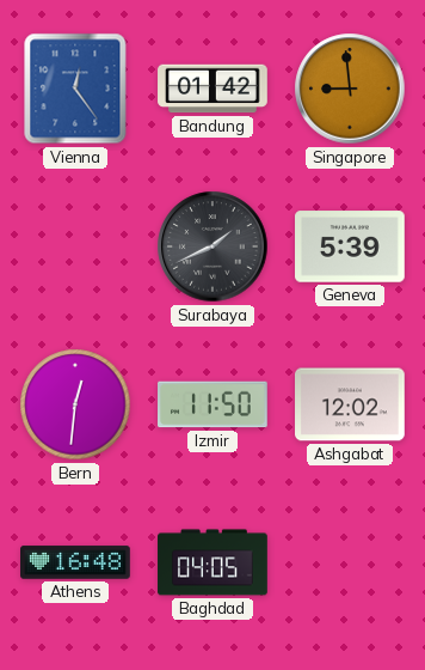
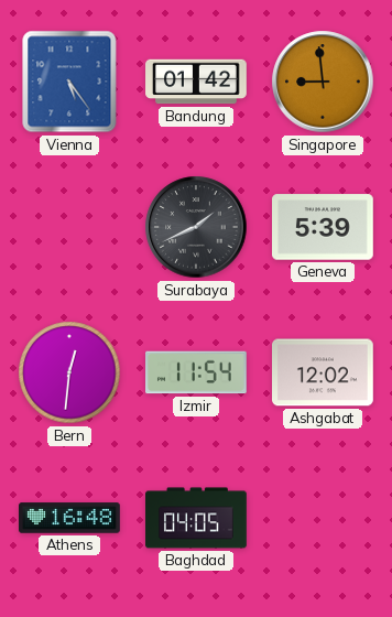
Vienna: 12:24 -> 5:24 (69, 82)
Izmir: 11:50 -> 11:54 (197, 372)
